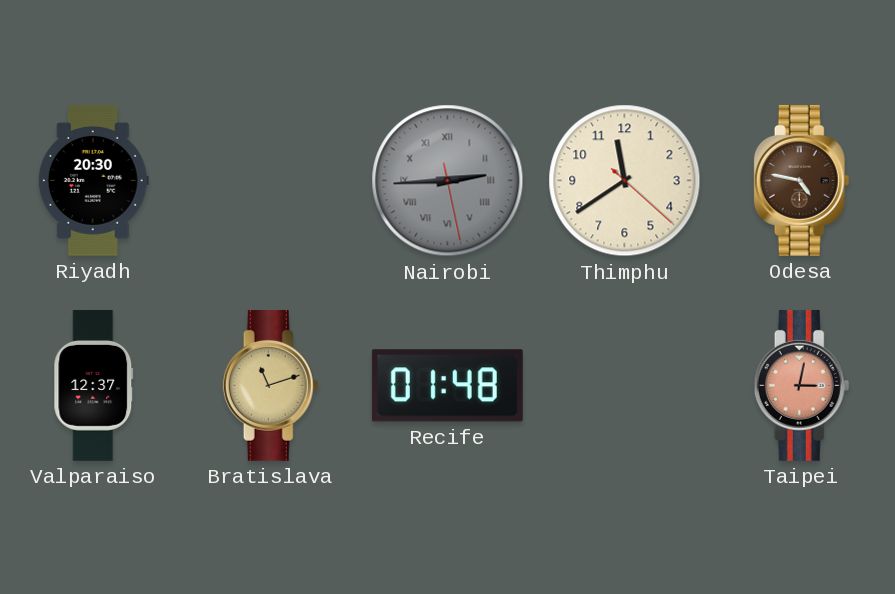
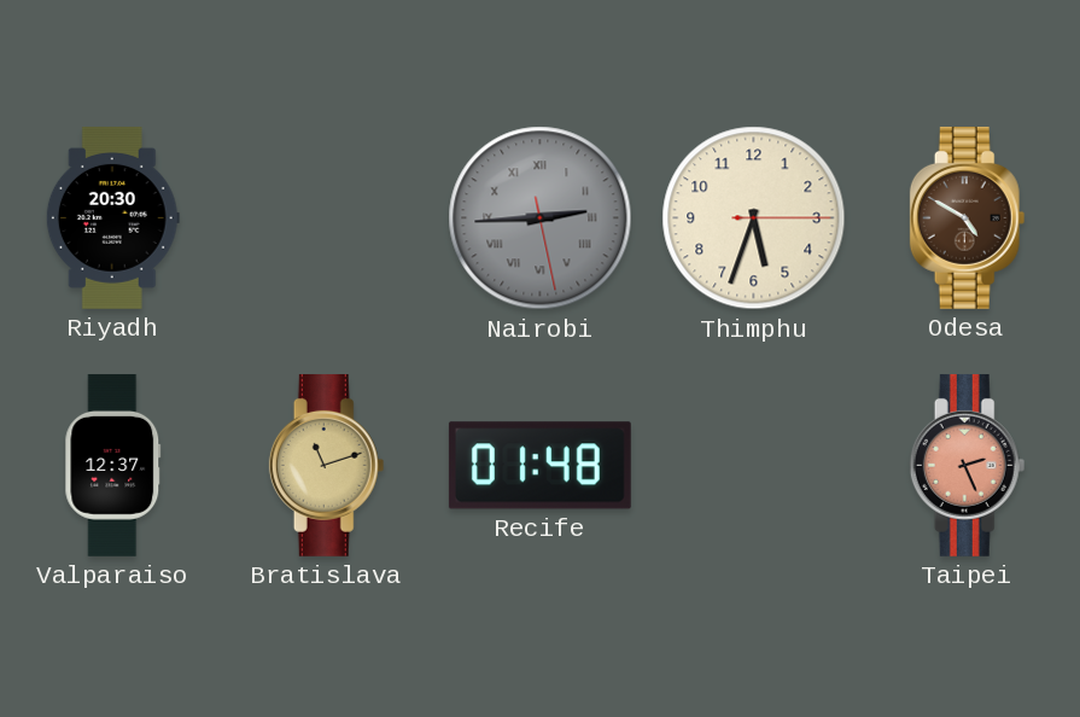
Thimphu: 11:39 -> 5:33 (754, 218)
Odesa: 4:47 -> 4:50 (968, 217)
Taipei: 3:02 -> 2:26 (968, 465)
